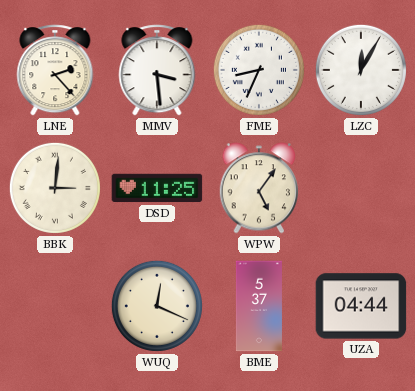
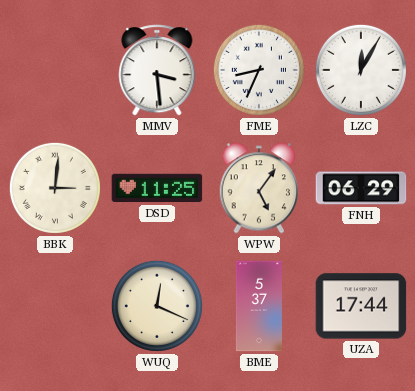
LNE: 2:23 -> none (55, 70)
FNH: none -> 06:29 (361, 188)
UZA: 04:44 -> 17:44 (361, 306)
